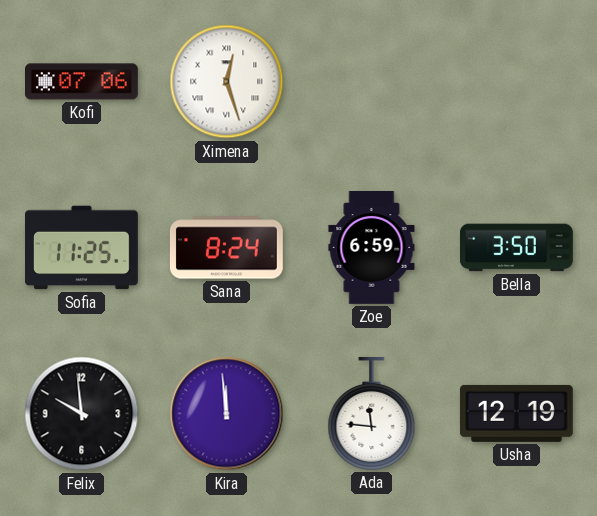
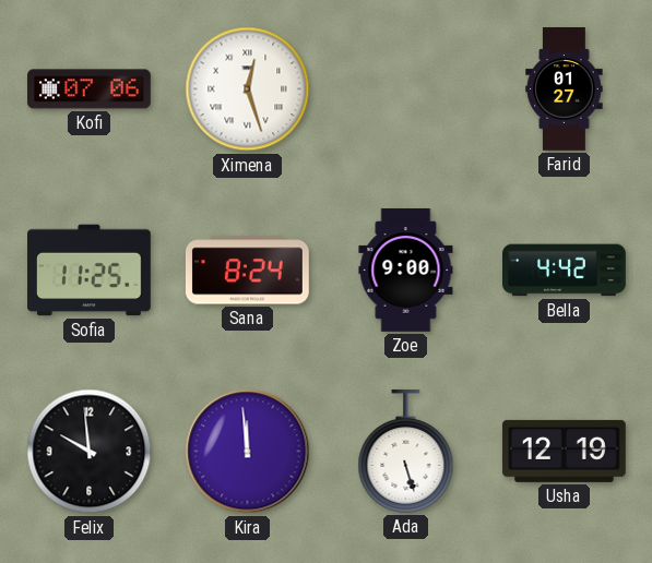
Farid: none -> 01:27 (565, 89)
Zoe: 6:59 -> 9:00 (406, 271)
Bella: 3:50 -> 4:42 (565, 271)
Ada: 11:46 -> 5:27 (406, 451)
